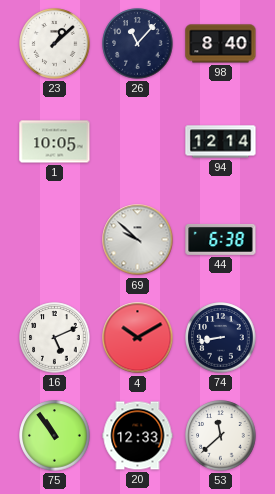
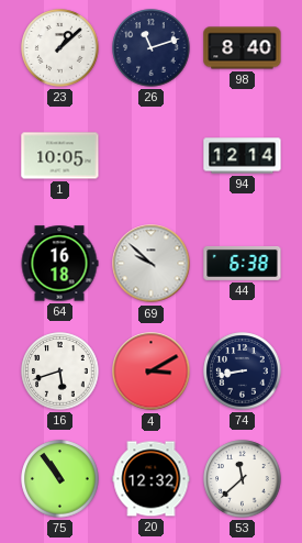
26: 11:07 -> 11:12 (152, 48)
64: none -> 16:18 (59, 264)
16: 5:11 -> 5:42 (60, 372)
4: 10:10 -> 3:10 (152, 372)
20: 12:33 -> 12:32 (152, 479)
